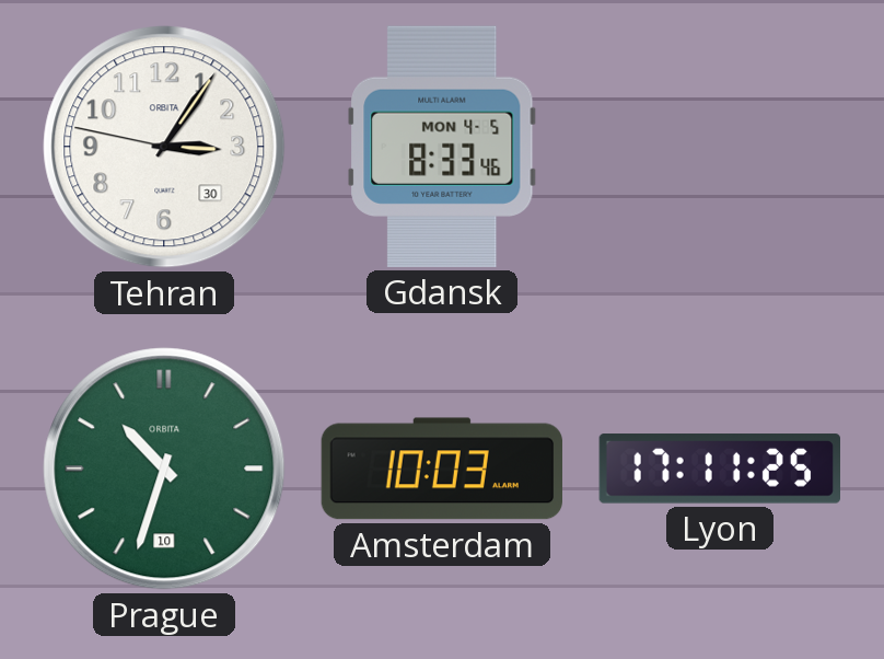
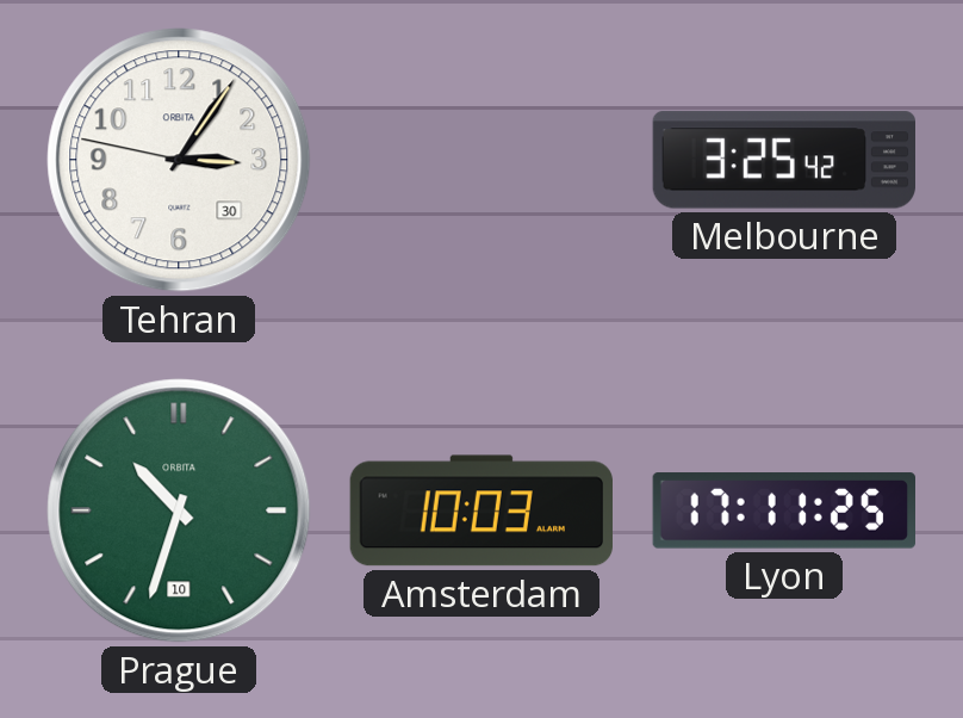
Gdansk: 8:33 -> none (442, 147)
Melbourne: none -> 3:25 (783, 160)
